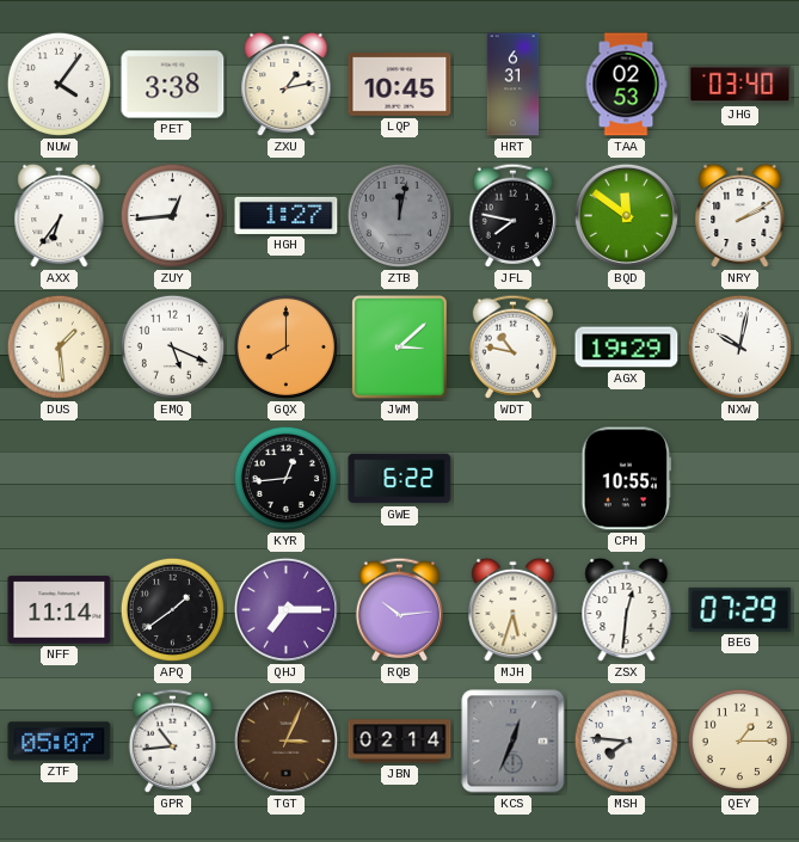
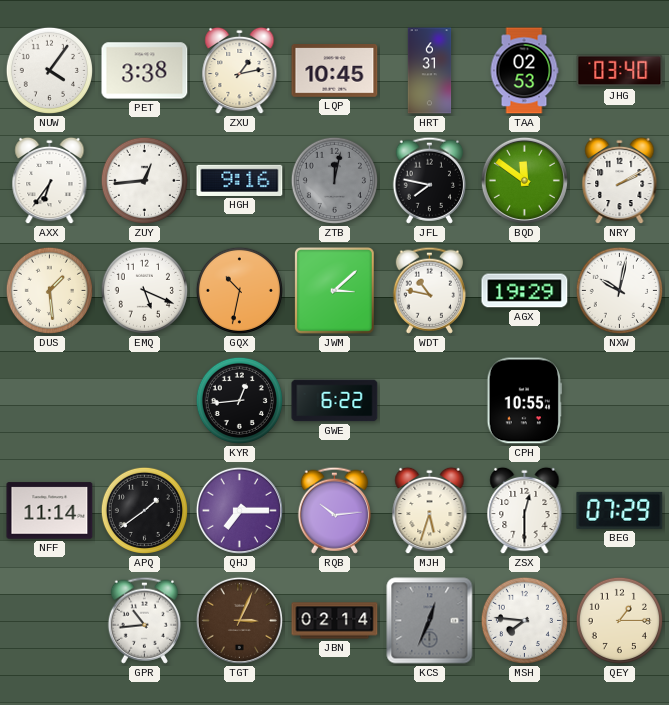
HGH: 1:27 -> 9:16 (240, 180)
GQX: 8:00 -> 10:32 (239, 290)
ZSX: 12:31 -> 12:30 (525, 511)
ZTF: 05:07 -> none (60, 742)
